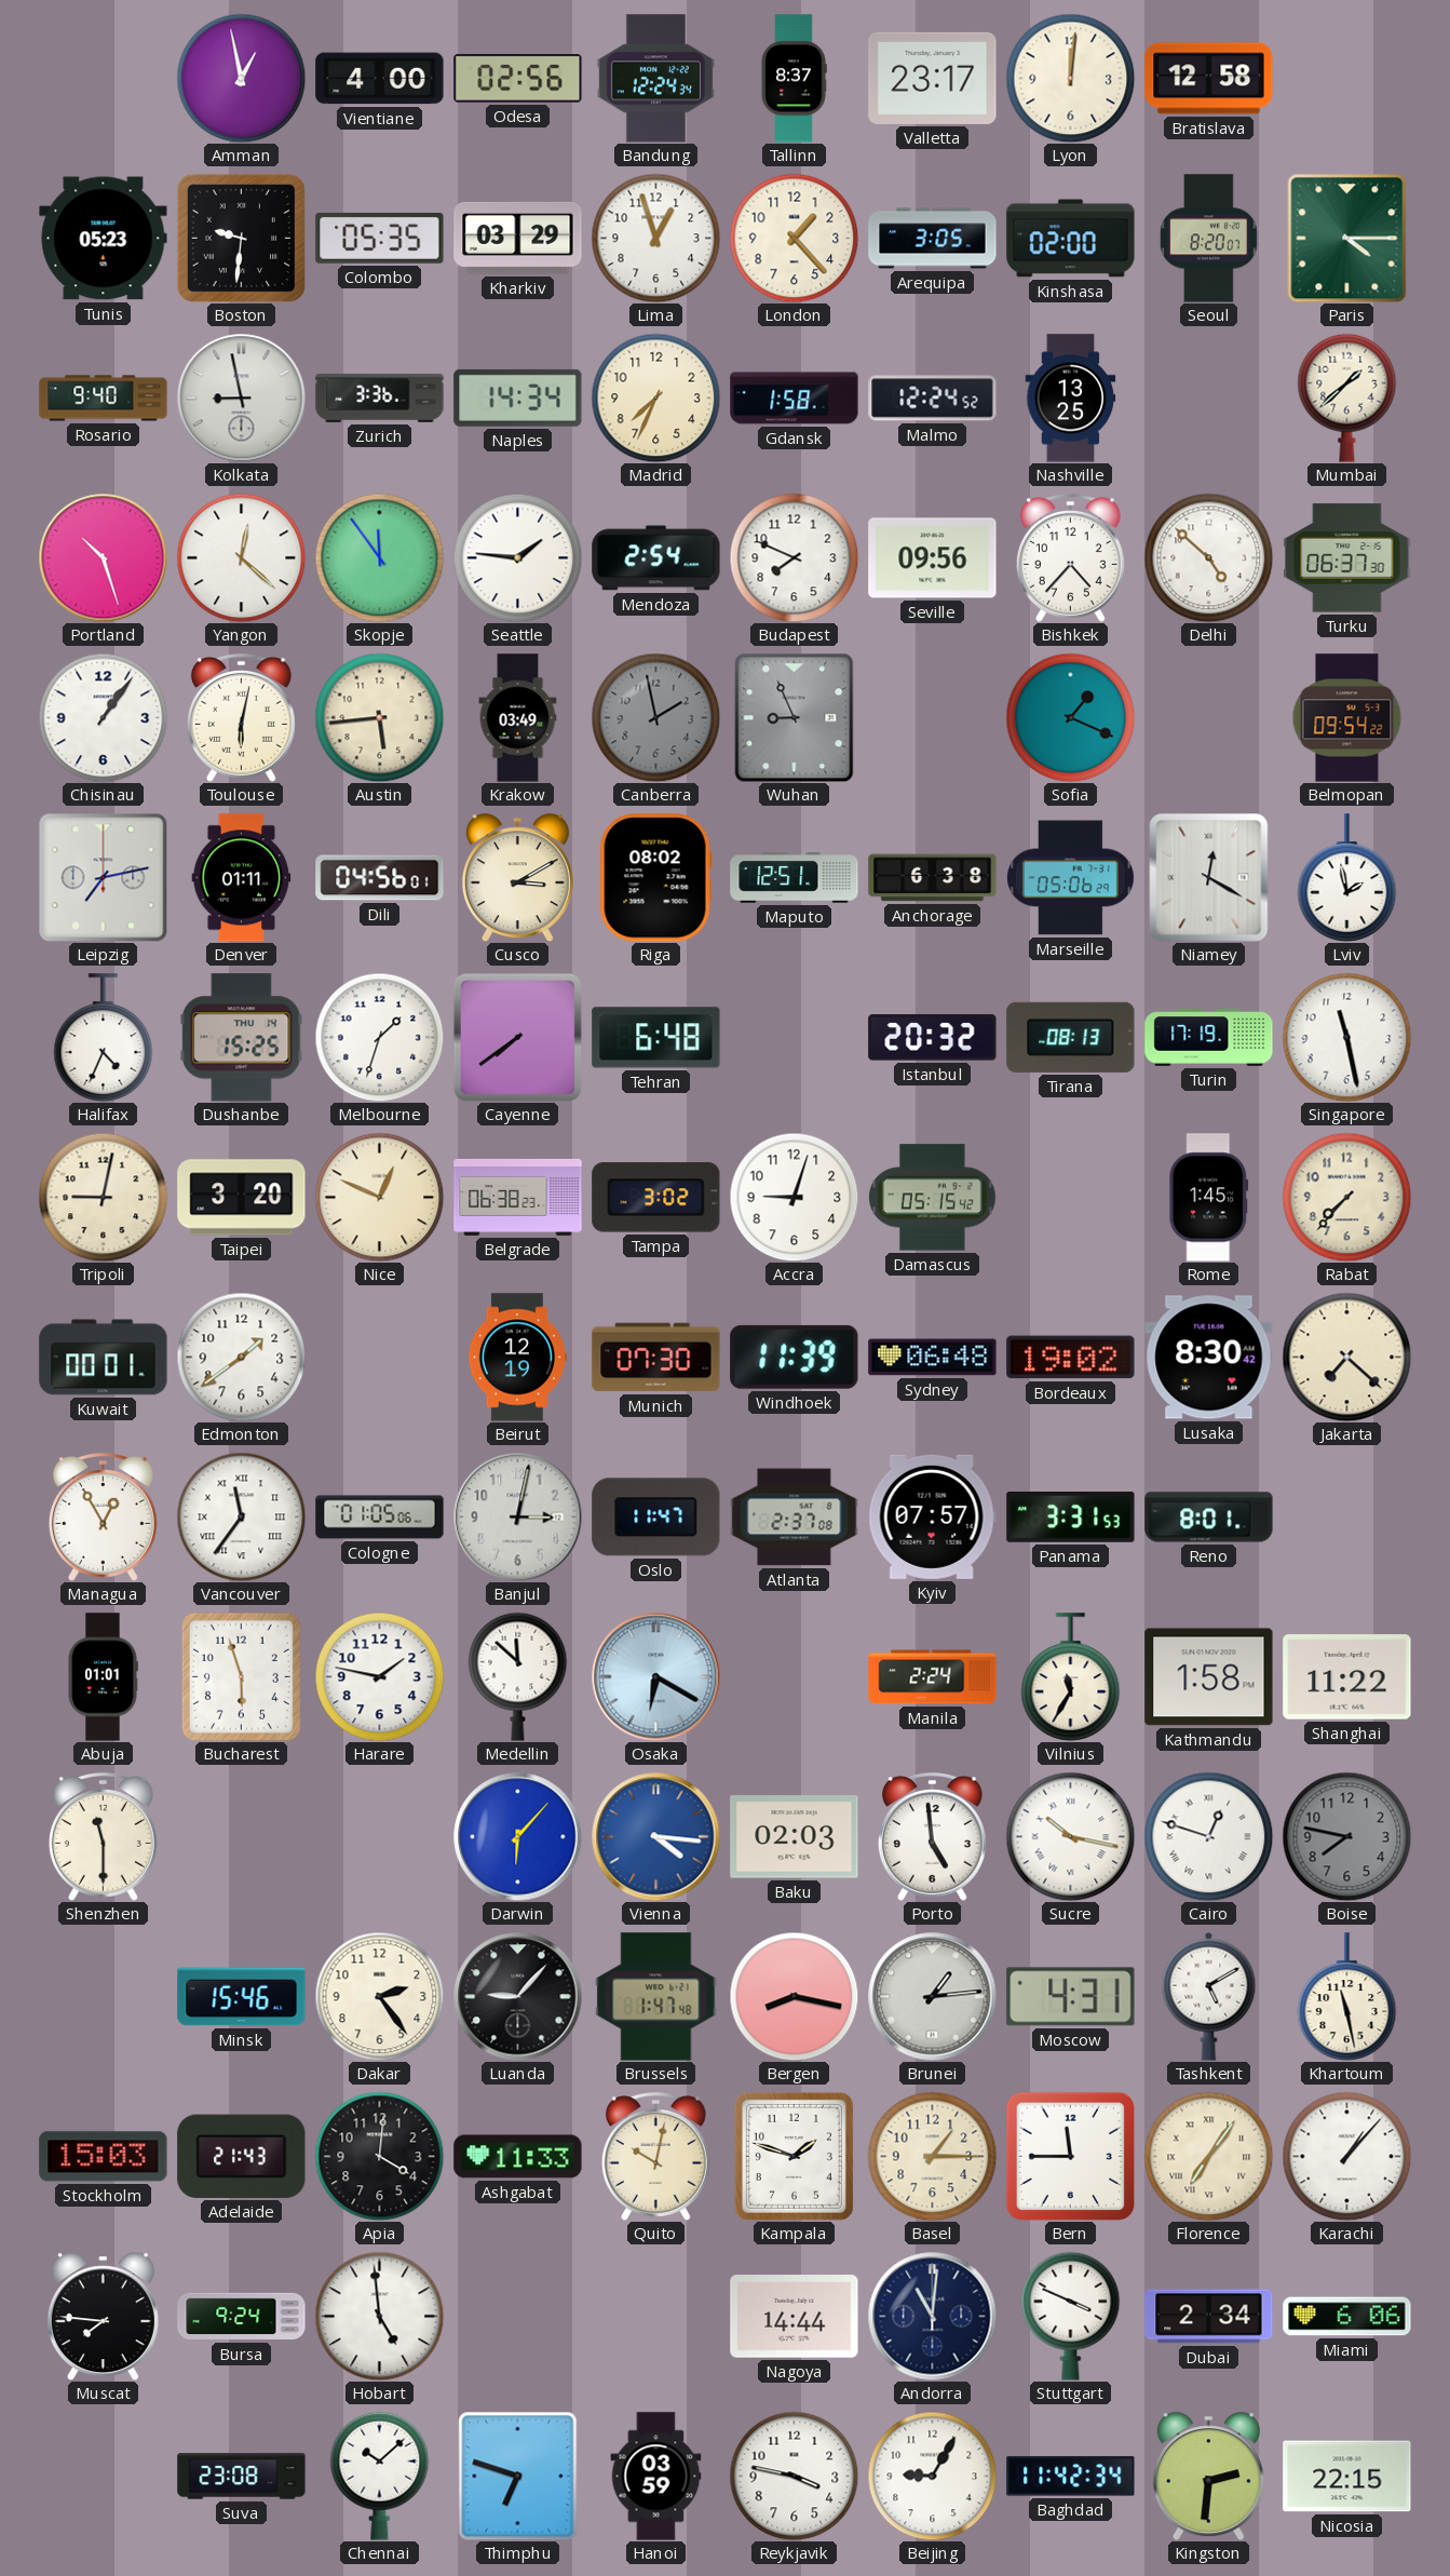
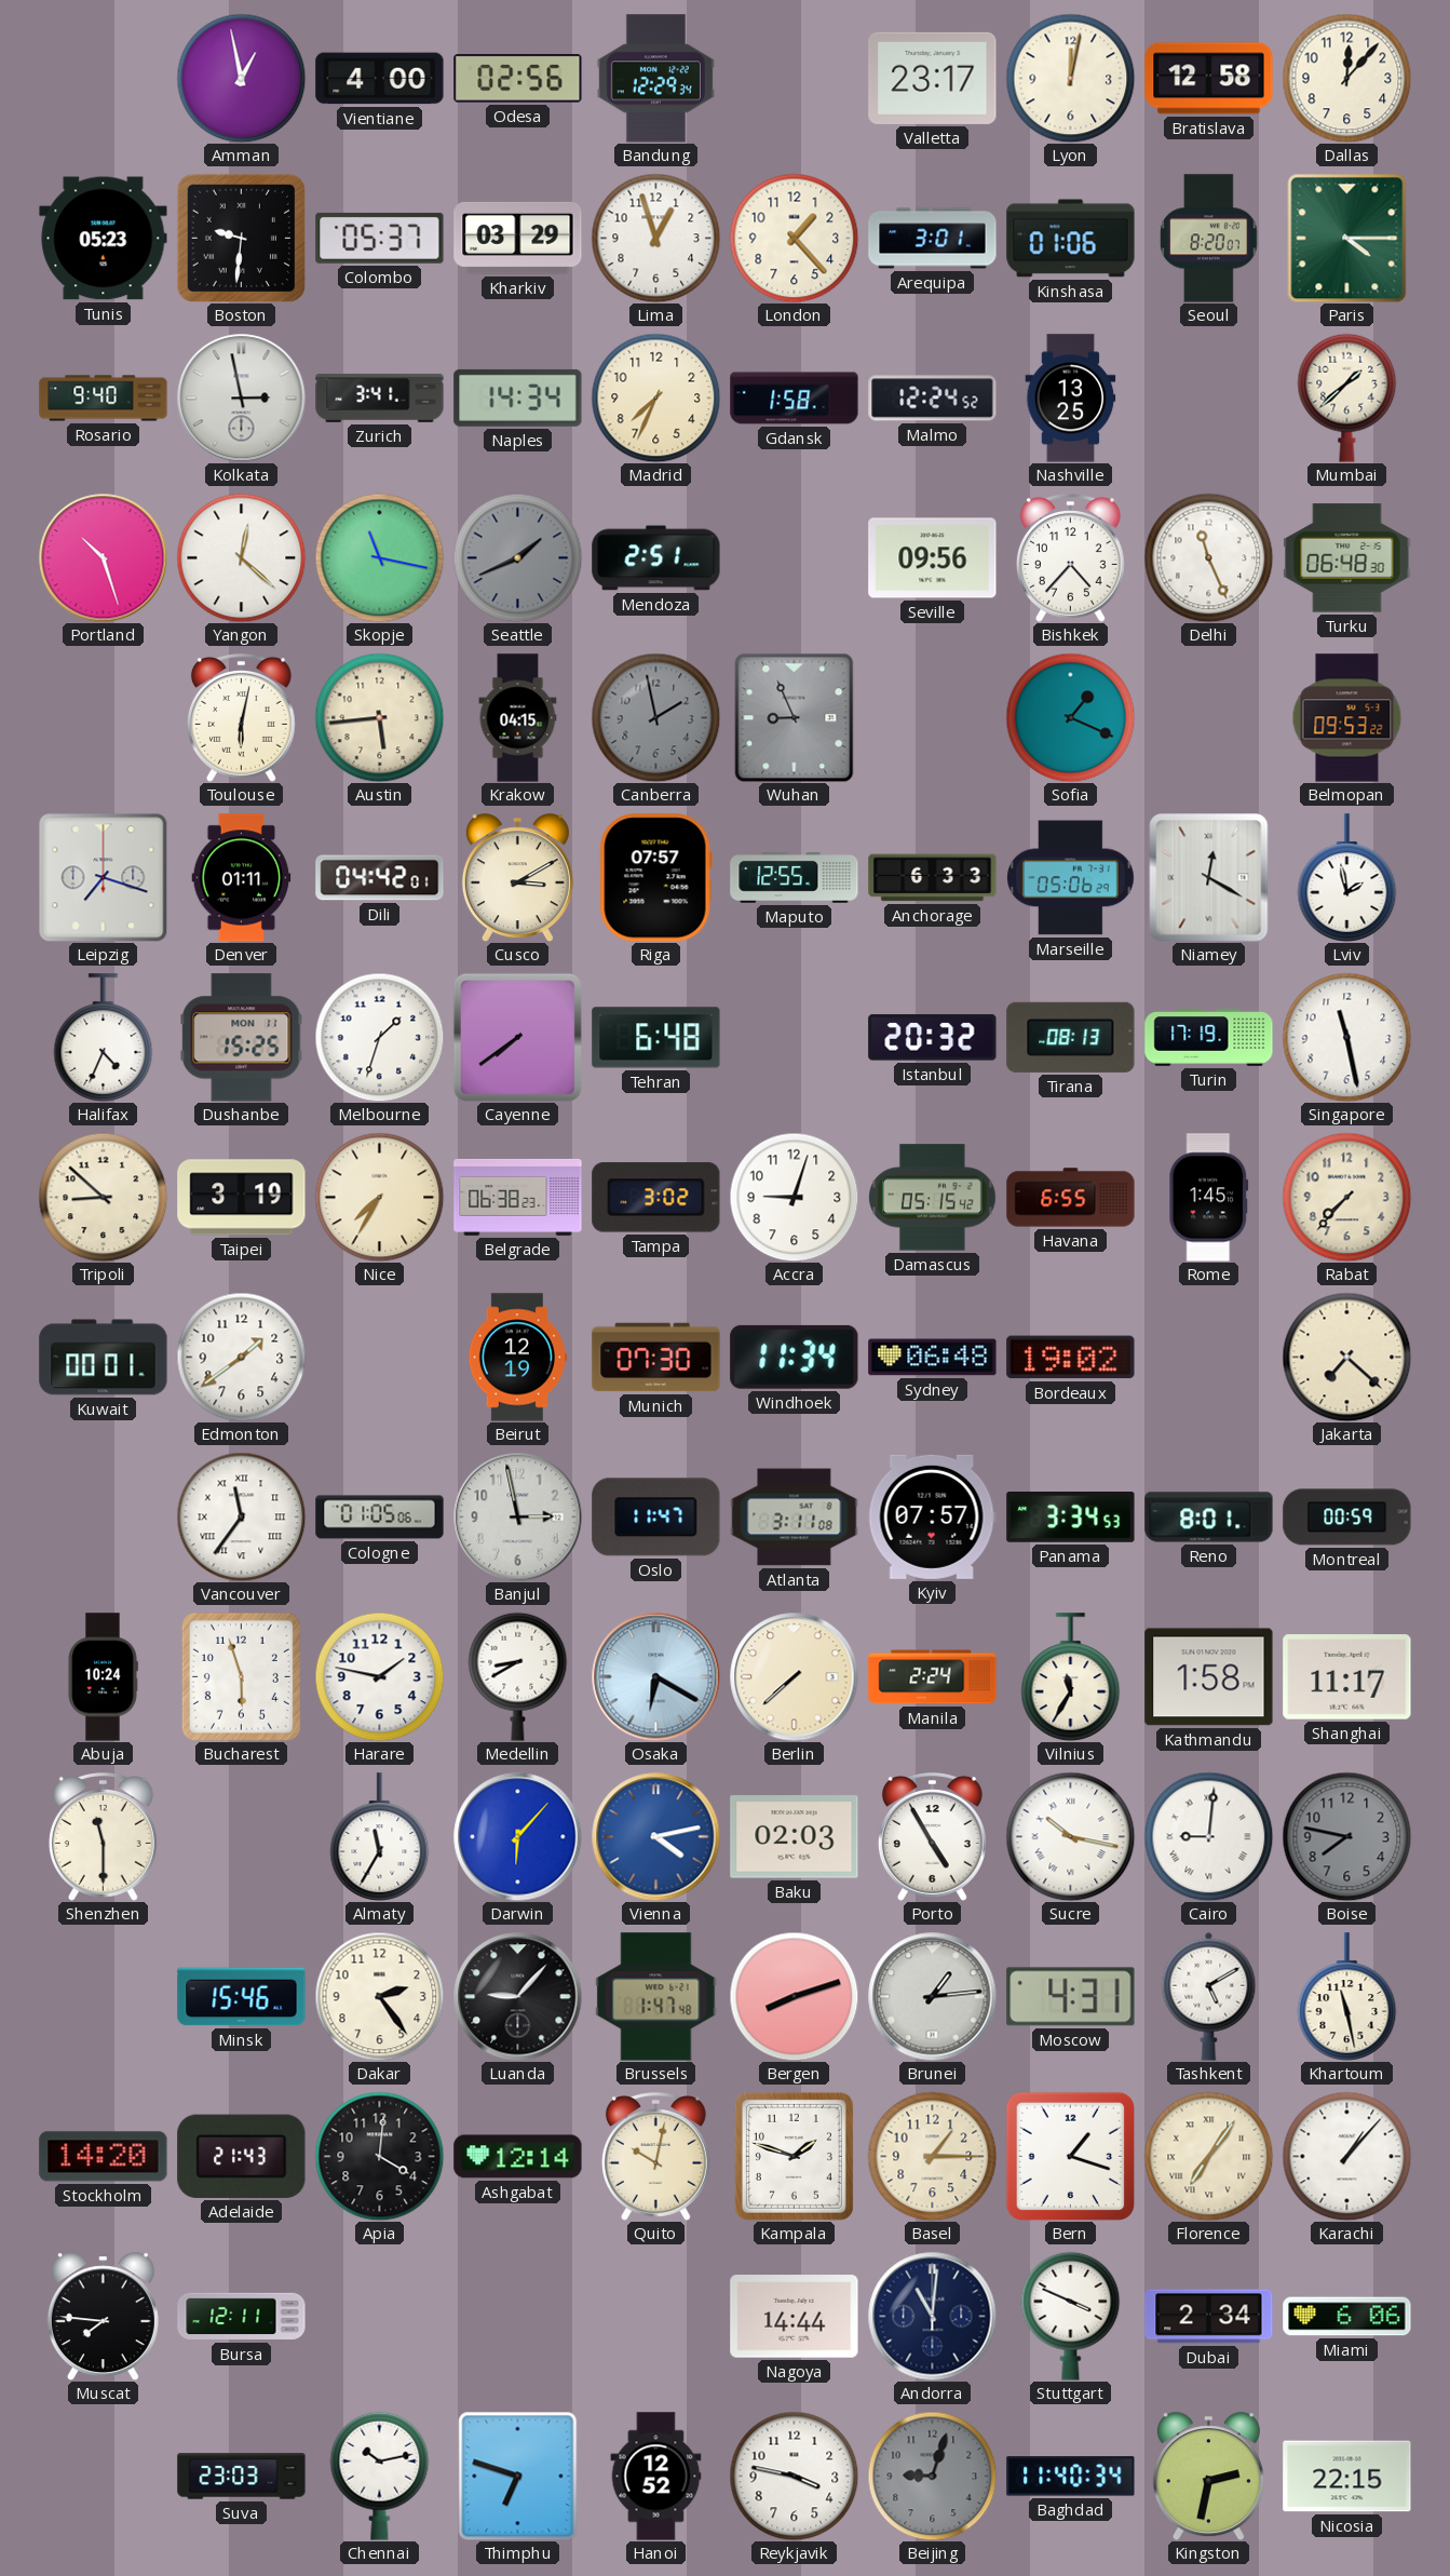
Bandung: 12:24 -> 12:29 (655, 79)
Tallinn: 8:37 -> none (794, 79)
Lyon: 12:01 -> 12:02 (1070, 78)
Dallas: none -> 12:07 (1346, 78)
Colombo: 05:35 -> 05:37 (380, 238)
Arequipa: 3:05 -> 3:01 (933, 239)
Kinshasa: 02:00 -> 01:06 (1071, 239)
Kolkata: 8:58 -> 2:58 (242, 399)
Zurich: 3:36 -> 3:41 (380, 399)
Skopje: 11:54 -> 11:17 (379, 557)
Seattle: 1:46 -> 1:41 (517, 557)
Seattle dial: white -> grey (517, 557)
Mendoza: 2:54 -> 2:51 (656, 558)
Budapest: 7:49 -> none (794, 557)
Delhi: 4:52 -> 11:26 (1208, 557)
Turku: 06:37 -> 06:48 (1347, 558)
Chisinau: 1:06 -> none (103, 717)
Krakow: 03:49 -> 04:15 (518, 718)
Belmopan: 09:54 -> 09:53 (1347, 718)
Leipzig: 7:13 -> 7:18 (103, 877)
Dili: 04:56 -> 04:42 (380, 878)
Riga: 08:02 -> 07:57 (655, 878)
Maputo: 12:51 -> 12:55 (795, 878)
Anchorage: 6:38 -> 6:33 (933, 878)
Dushanbe date: THU 14 -> MON 11 (242, 1038)
Tripoli: 9:02 -> 8:52 (103, 1197)
Taipei: 3:20 -> 3:19 (242, 1198)
Nice: 12:49 -> 7:35 (379, 1197)
Havana: none -> 6:55 (1071, 1198)
Windhoek: 11:39 -> 11:34 (795, 1357)
Lusaka: 8:30 -> none (1209, 1358)
Managua: 12:55 -> none (103, 1518)
Banjul: 3:02 -> 2:58 (518, 1518)
Atlanta: 2:37 -> 3:11 (795, 1518)
Panama: 3:31 -> 3:34 (1071, 1518)
Montreal: none -> 00:59 (1347, 1518)
Abuja: 01:01 -> 10:24 (103, 1677)
Medellin: 11:52 -> 8:40 (518, 1676)
Berlin: none -> 7:38 (795, 1677)
Shanghai: 11:22 -> 11:17 (1347, 1677)
Almaty: none -> 11:35 (380, 1837)
Vienna: 4:16 -> 4:13 (656, 1837)
Porto: 4:59 -> 4:55 (932, 1837)
Cairo: 12:48 -> 9:01 (1208, 1836)
Bergen: 8:17 -> 8:12 (794, 1996)
Stockholm: 15:03 -> 14:20 (104, 2157)
Ashgabat: 11:33 -> 12:14 (518, 2157)
Bern: 11:45 -> 1:18 (1070, 2156)
Bursa: 9:24 -> 12:11 (242, 2317)
Hobart: 4:59 -> none (379, 2316)
Suva: 23:08 -> 23:03 (242, 2477)
Chennai: 10:08 -> 10:13 (380, 2476)
Hanoi: 03:59 -> 12:52 (656, 2477)
Beijing: 9:05 -> 9:03 (932, 2476)
Beijing dial: white -> grey (932, 2476)
Baghdad: 11:42 -> 11:40 (1071, 2477)
Kingston: 2:31 -> 2:32 (1208, 2477)
